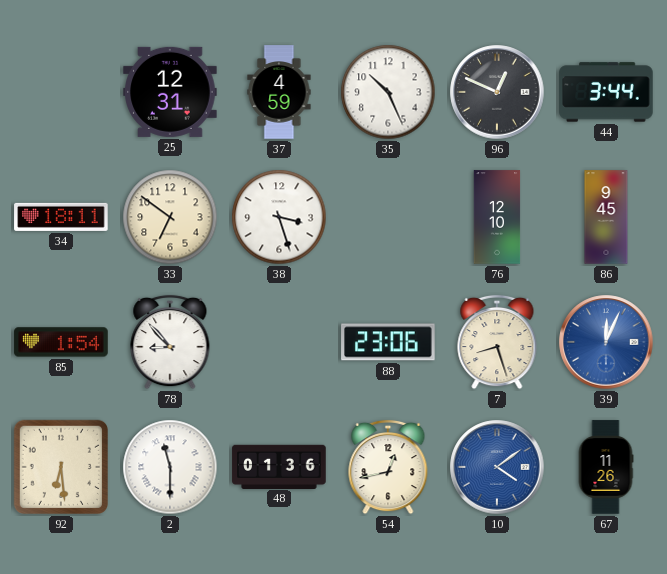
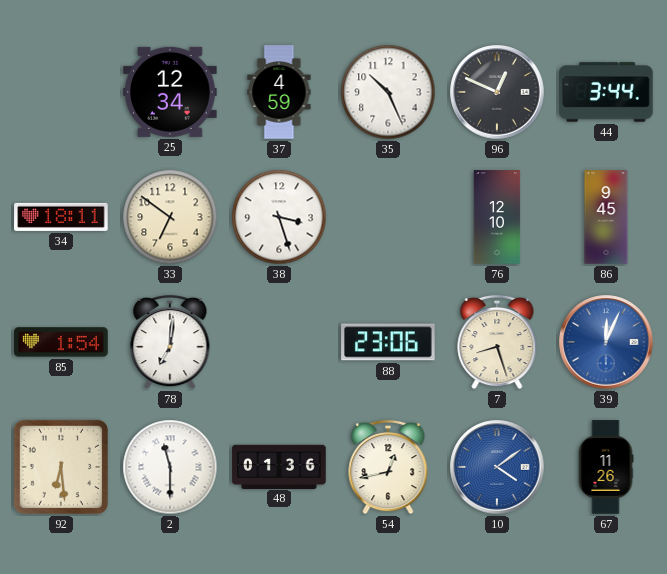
25: 12:31 -> 12:34 (170, 92)
78: 8:53 -> 7:01 (170, 342)
